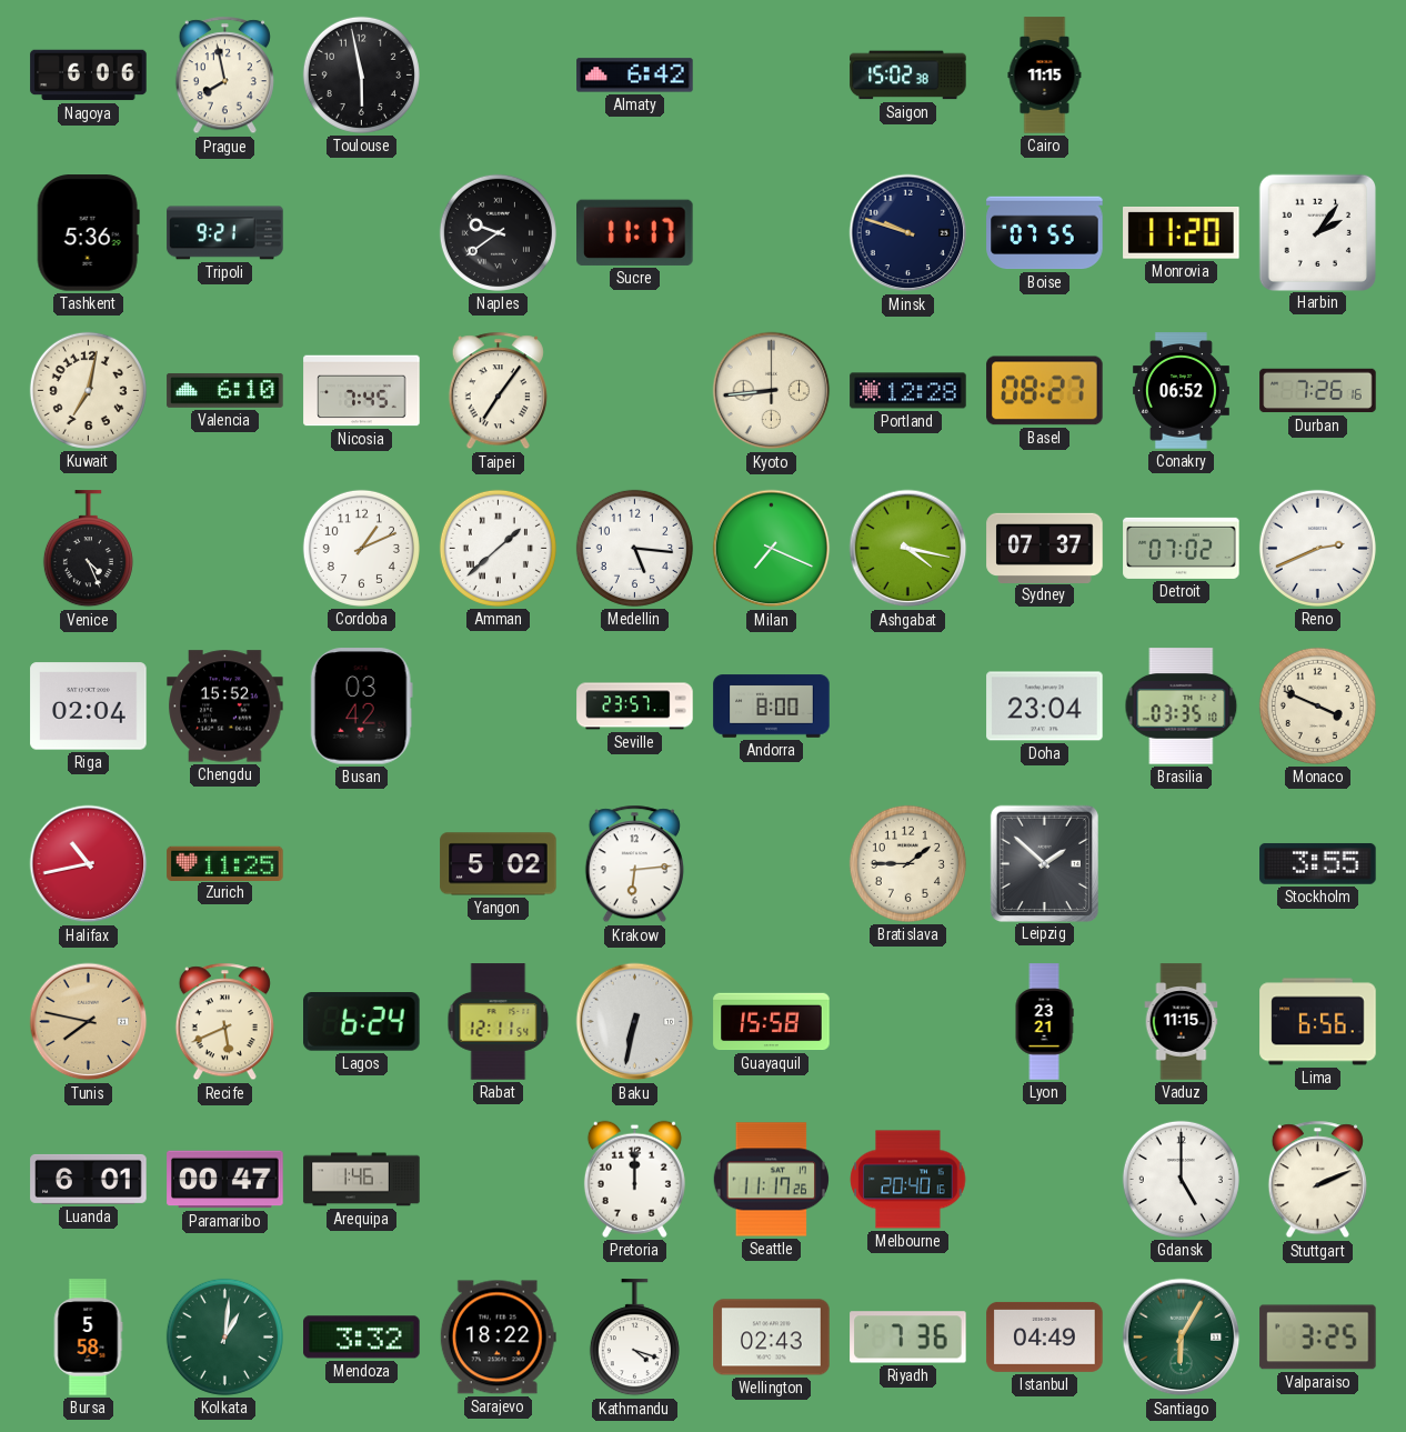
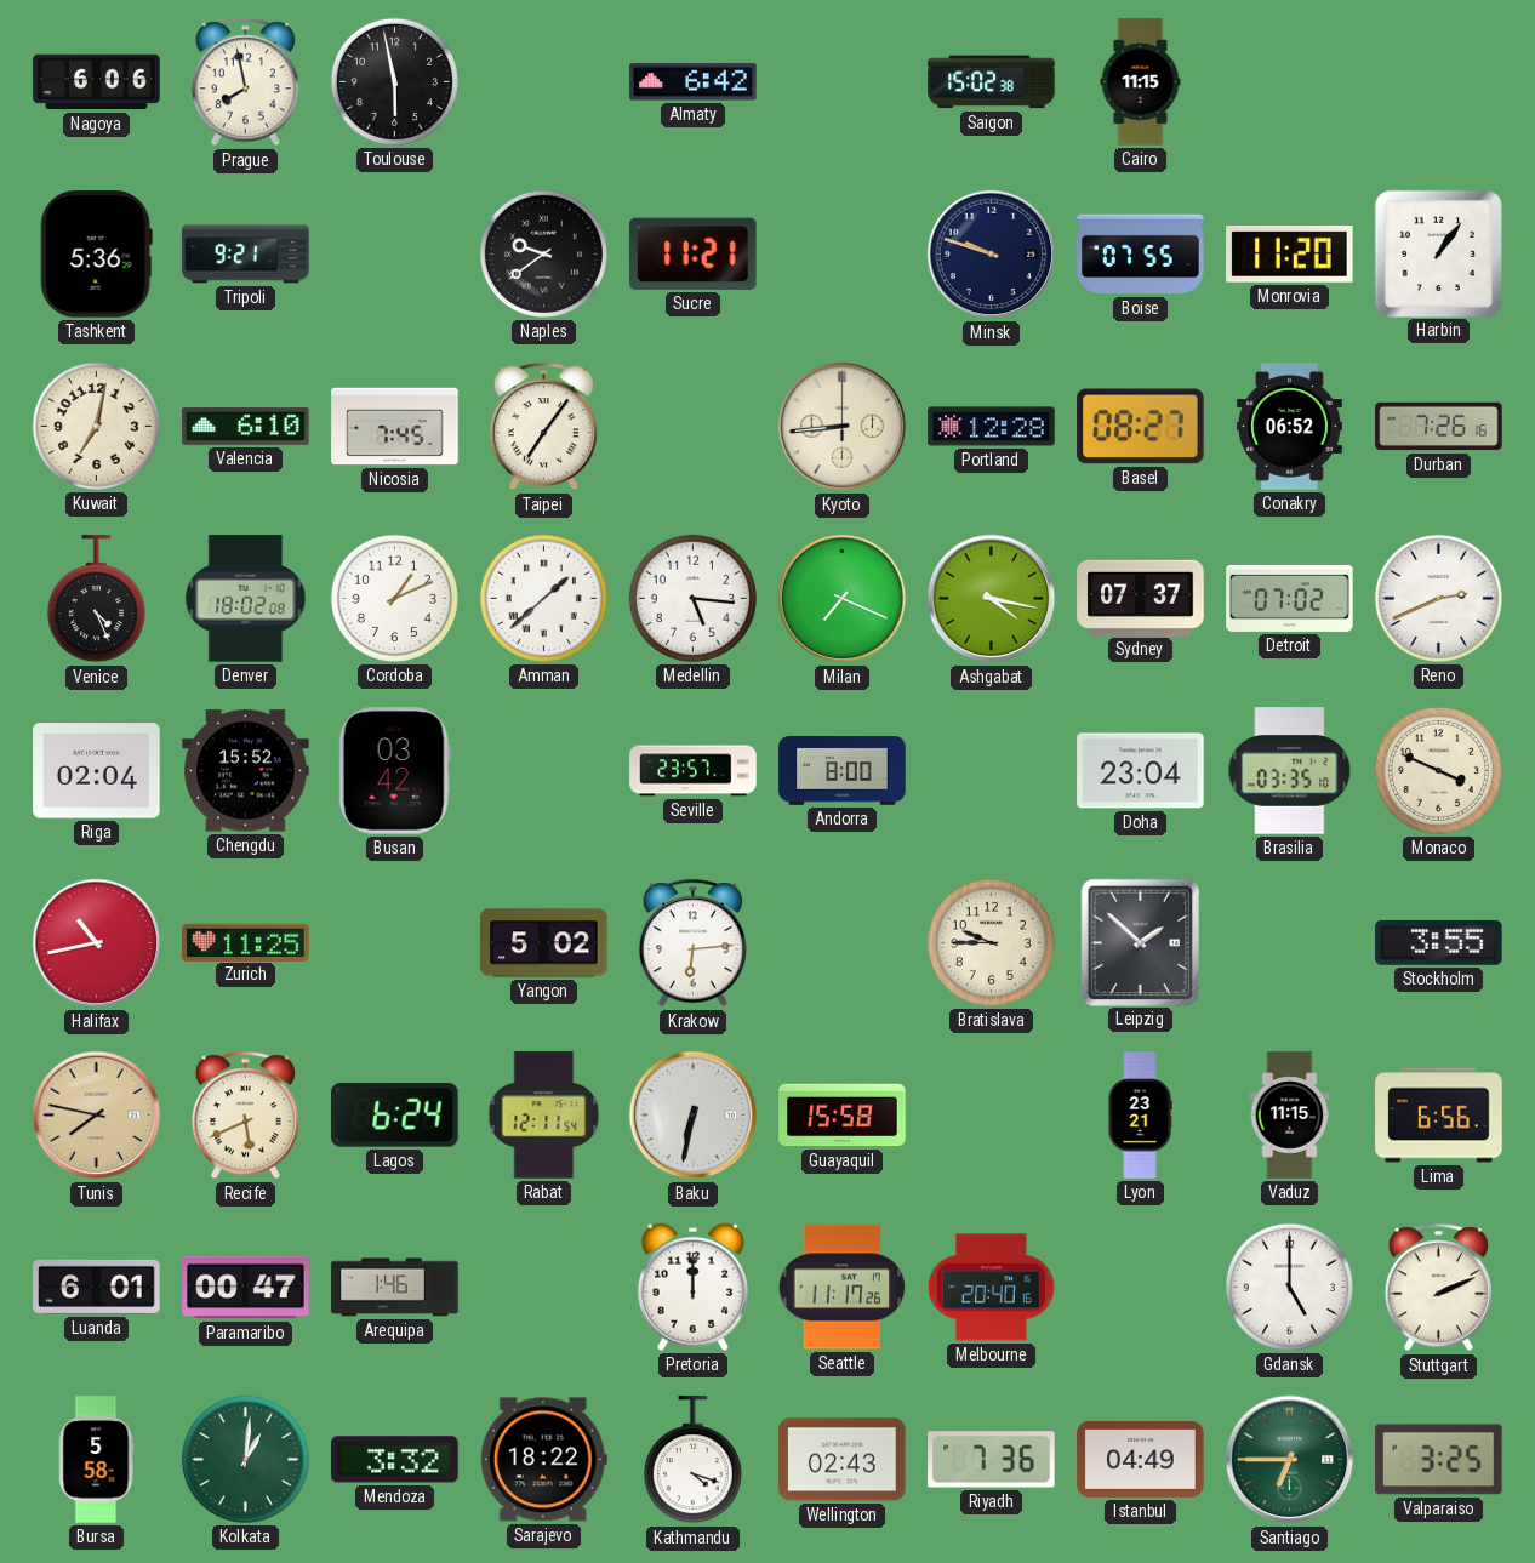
Sucre: 11:17 -> 11:21 (694, 253)
Harbin: 2:06 -> 1:06 (1438, 253)
Denver: none -> 18:02 (246, 599)
Bratislava: 1:45 -> 9:45 (991, 942)
Santiago: 6:05 -> 6:45 (1290, 1460)
